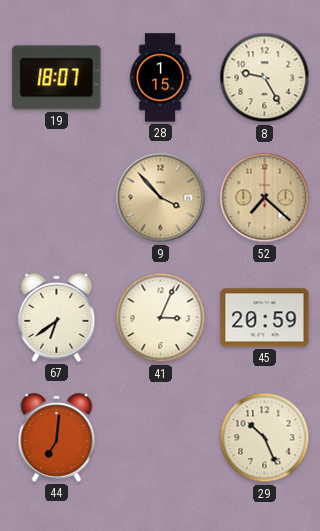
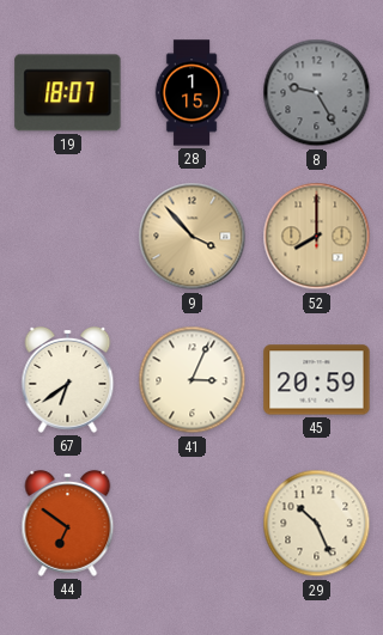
8 dial: cream -> grey (317, 93)
52: 7:22 -> 8:00 (317, 237)
44: 7:01 -> 6:51 (68, 523)
